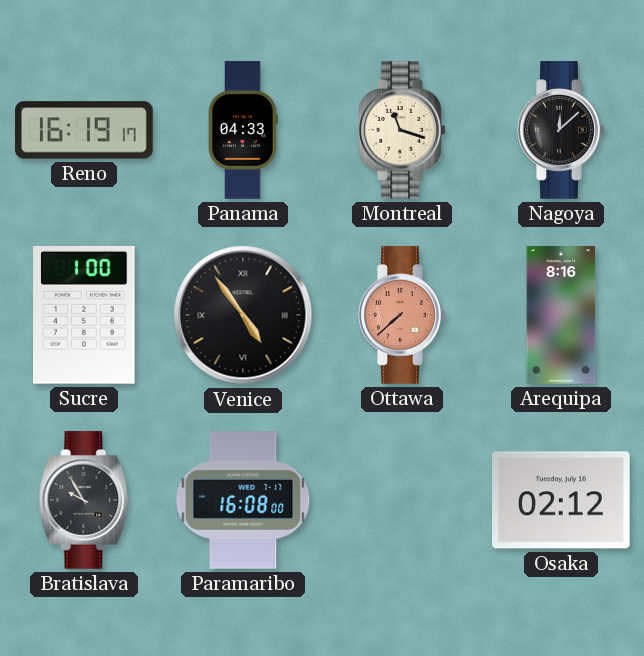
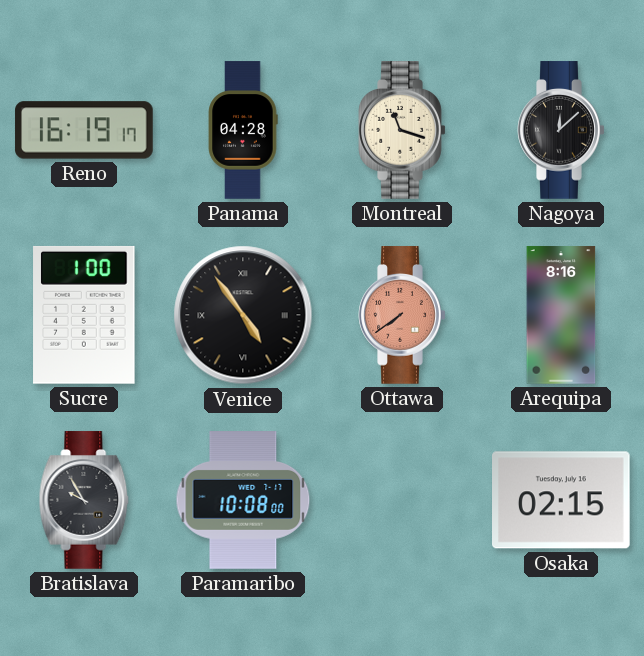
Panama: 04:33 -> 04:28 (243, 130)
Ottawa: 7:38 -> 7:39 (402, 315)
Paramaribo: 16:08 -> 10:08 (243, 500)
Osaka: 02:12 -> 02:15 (562, 500)
